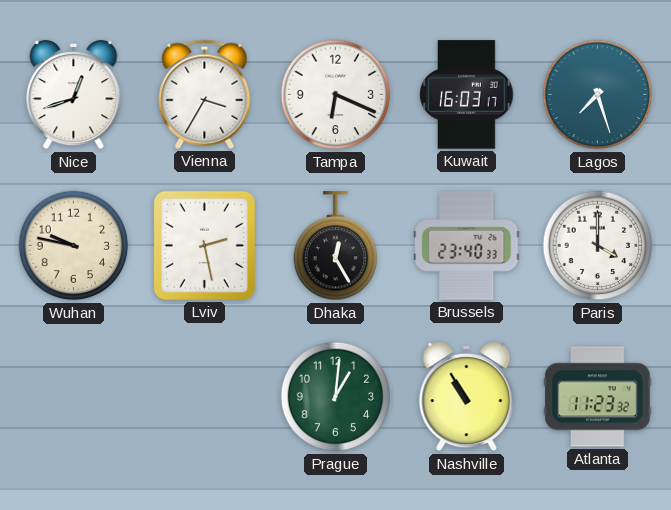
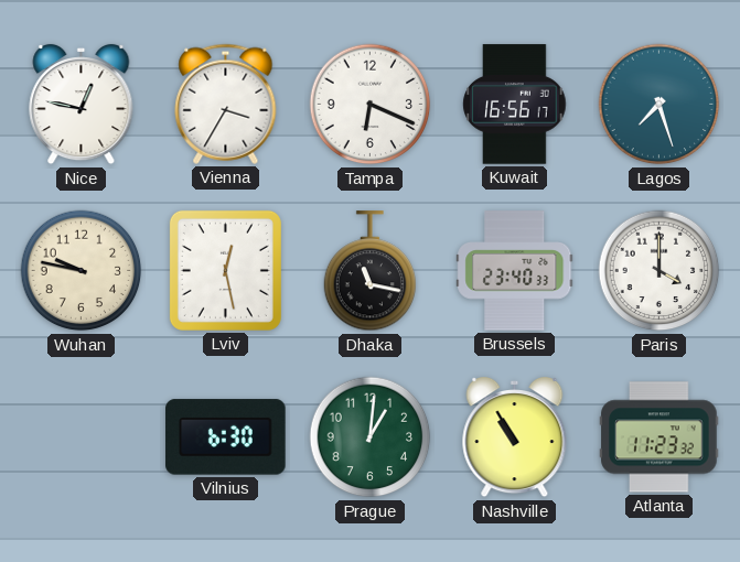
Nice: 12:42 -> 12:47 (82, 105)
Kuwait: 16:03 -> 16:56 (515, 105)
Lviv: 2:28 -> 12:28 (225, 270)
Dhaka: 12:25 -> 11:17 (371, 271)
Vilnius: none -> 6:30 (226, 437)
